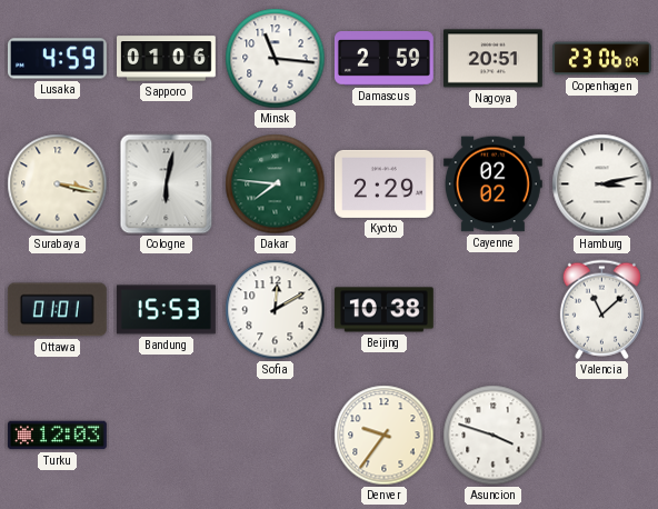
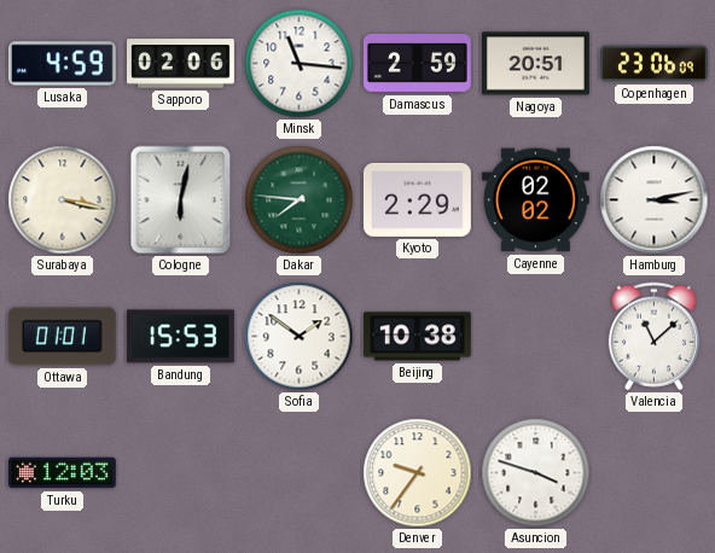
Sapporo: 01:06 -> 02:06 (181, 64)
Sofia: 12:10 -> 1:51 (300, 337)
